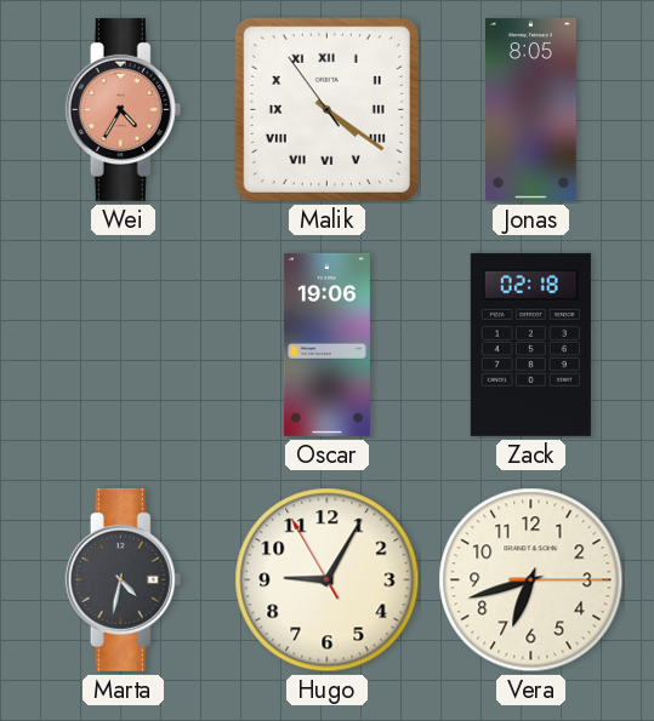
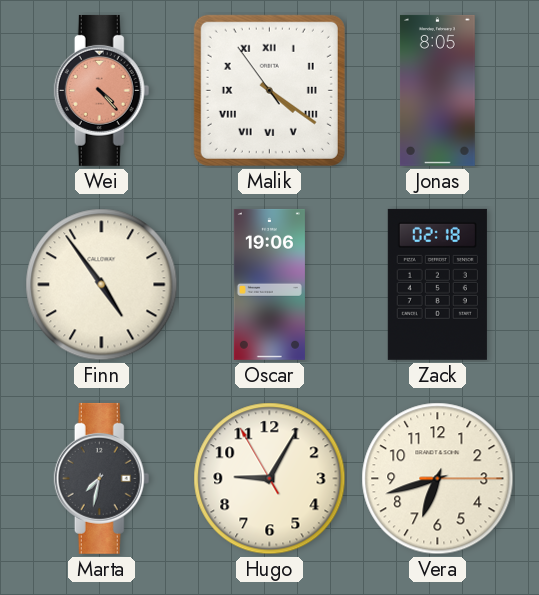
Wei: 4:35 -> 4:23 (102, 90)
Finn: none -> 4:54 (102, 285)
Marta: 4:32 -> 7:32 (102, 478)
